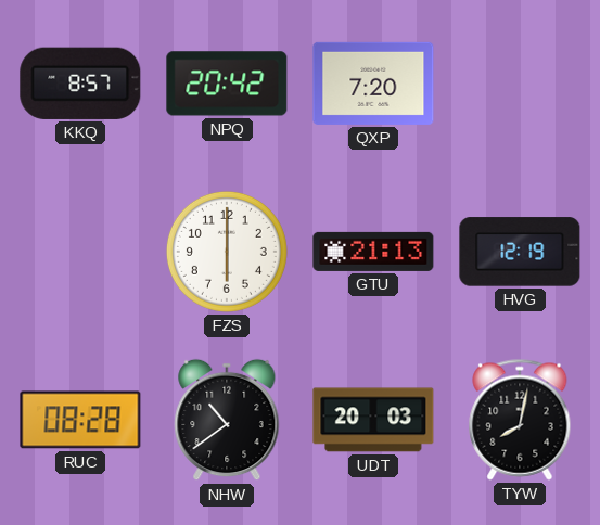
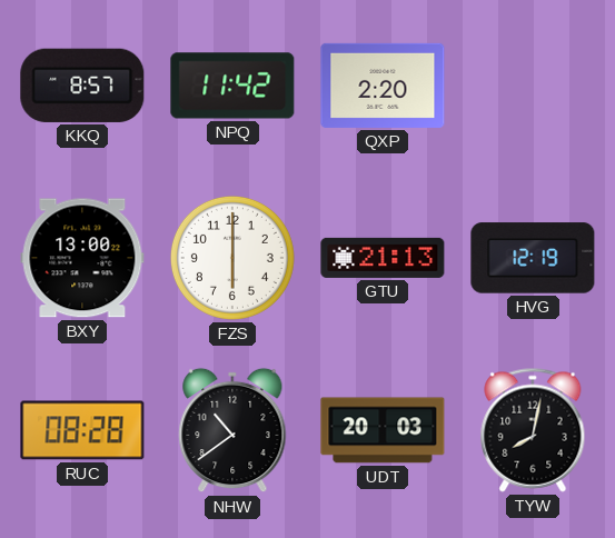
NPQ: 20:42 -> 11:42 (232, 86)
QXP: 7:20 -> 2:20 (383, 86)
BXY: none -> 13:00 (82, 258)
